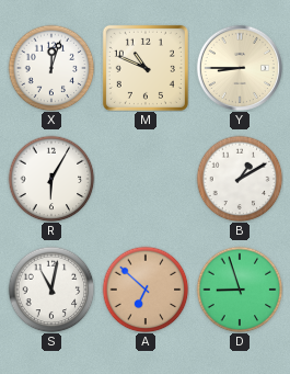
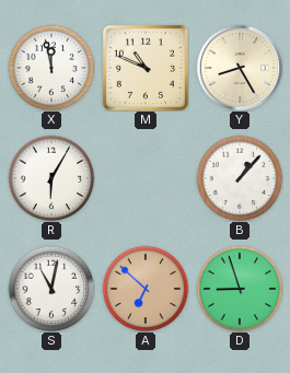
X: 12:03 -> 11:58 (51, 68)
Y: 8:45 -> 8:25 (239, 67)
B: 1:10 -> 1:07 (240, 178)
